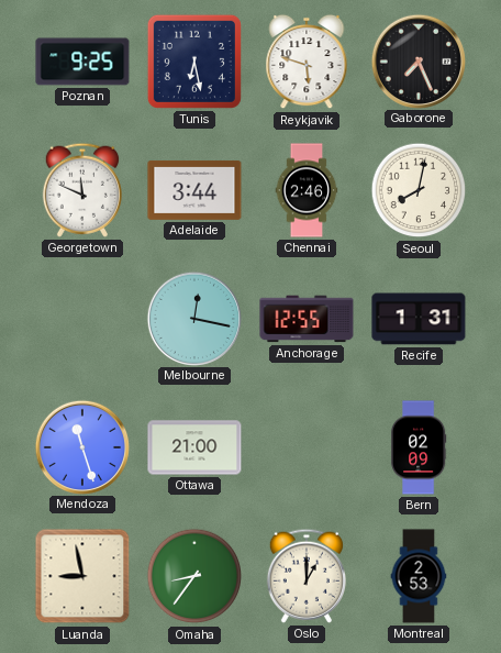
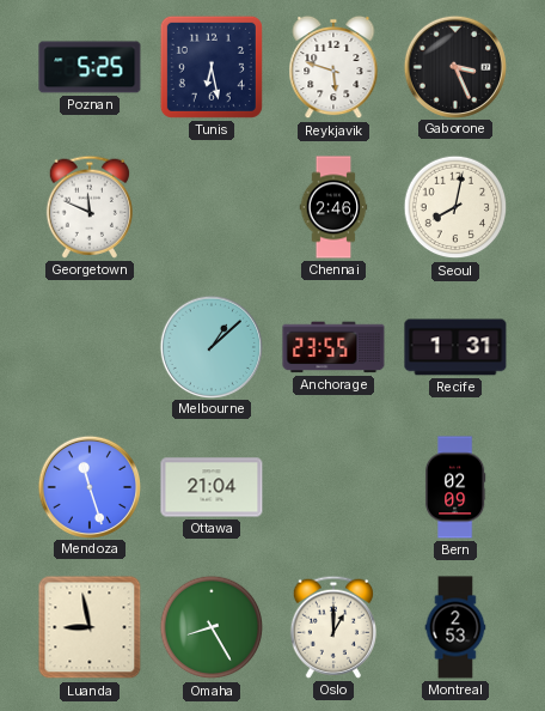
Poznan: 9:25 -> 5:25 (90, 67)
Gaborone: 7:26 -> 3:26 (454, 66)
Adelaide: 3:44 -> none (194, 190)
Melbourne: 12:17 -> 1:08 (210, 346)
Anchorage: 12:55 -> 23:55 (333, 347)
Ottawa: 21:00 -> 21:04 (212, 487)
Omaha: 8:36 -> 8:25 (212, 627)
